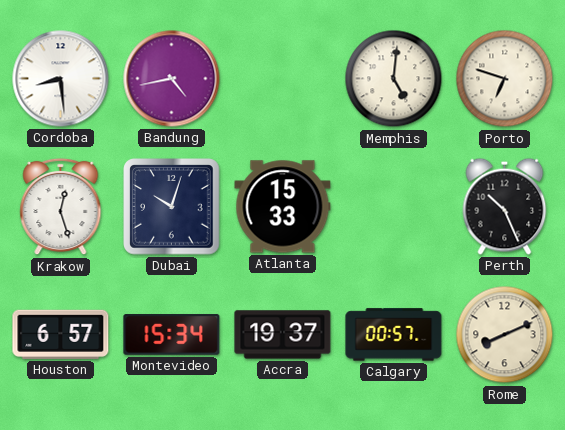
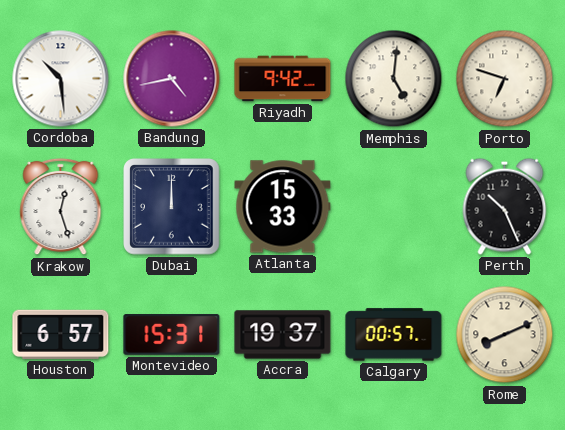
Cordoba: 8:29 -> 10:29 (61, 79)
Riyadh: none -> 9:42 (283, 79)
Dubai: 10:03 -> 12:00 (172, 207)
Montevideo: 15:34 -> 15:31 (172, 335)
